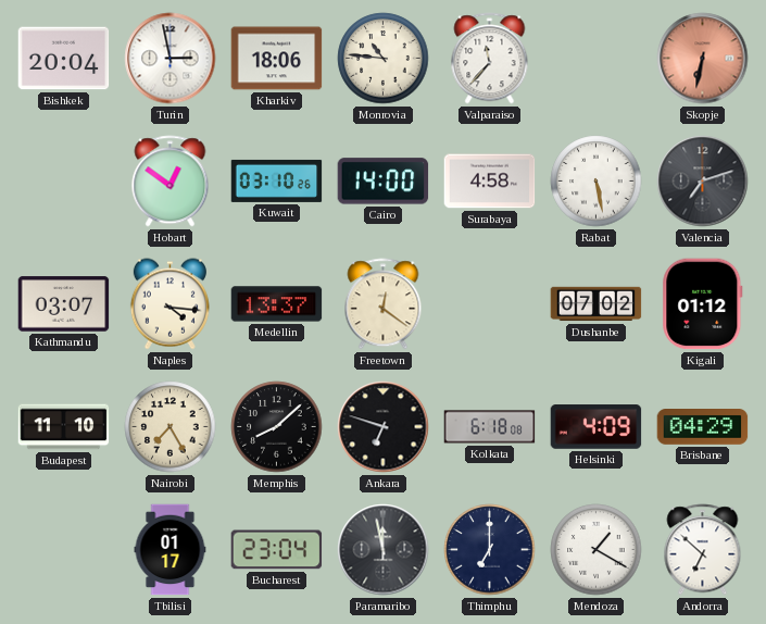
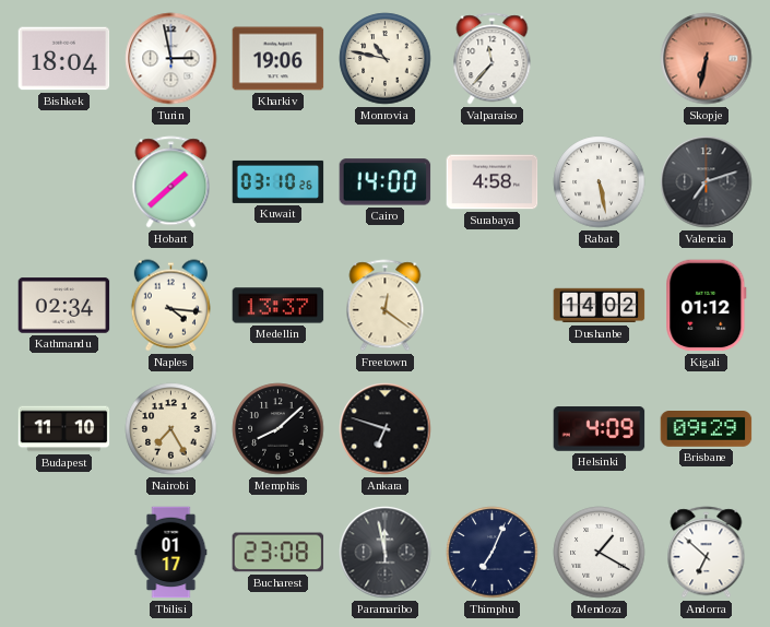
Bishkek: 20:04 -> 18:04 (64, 59)
Kharkiv: 18:06 -> 19:06 (279, 59)
Monrovia: 10:46 -> 10:47 (386, 59)
Hobart: 12:51 -> 1:38 (171, 182)
Kathmandu: 03:07 -> 02:34 (64, 306)
Dushanbe: 07:02 -> 14:02 (600, 306)
Kolkata: 6:18 -> none (490, 427)
Brisbane: 04:29 -> 09:29 (707, 429)
Bucharest: 23:04 -> 23:08 (279, 553)
Thimphu: 7:00 -> 7:04 (493, 553)
